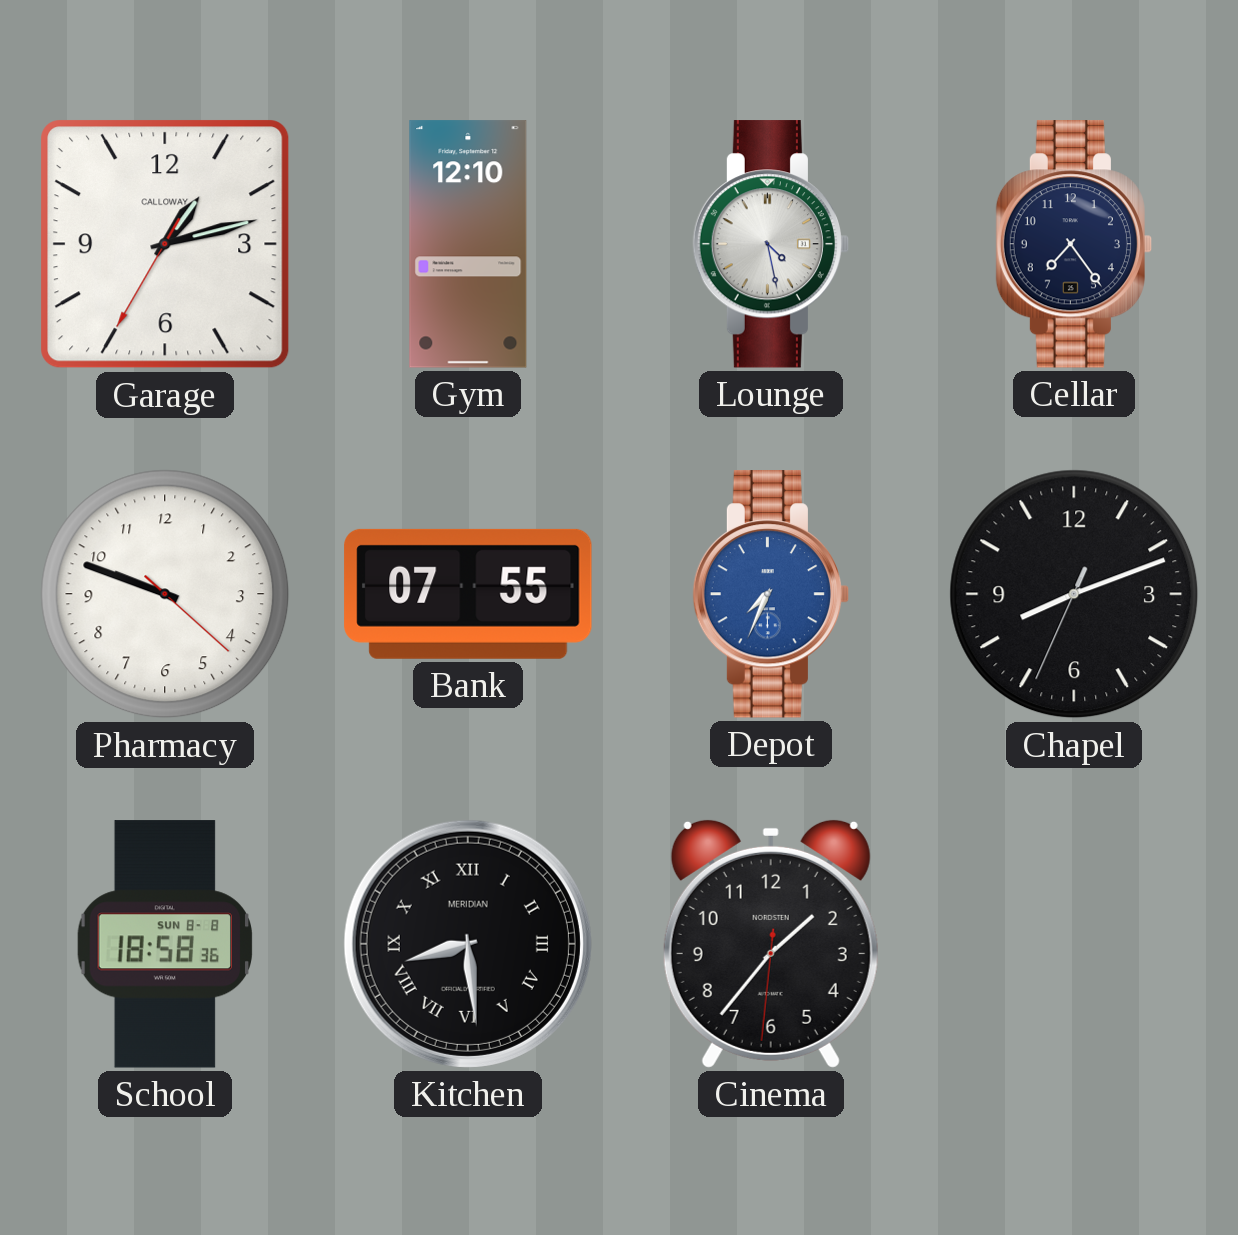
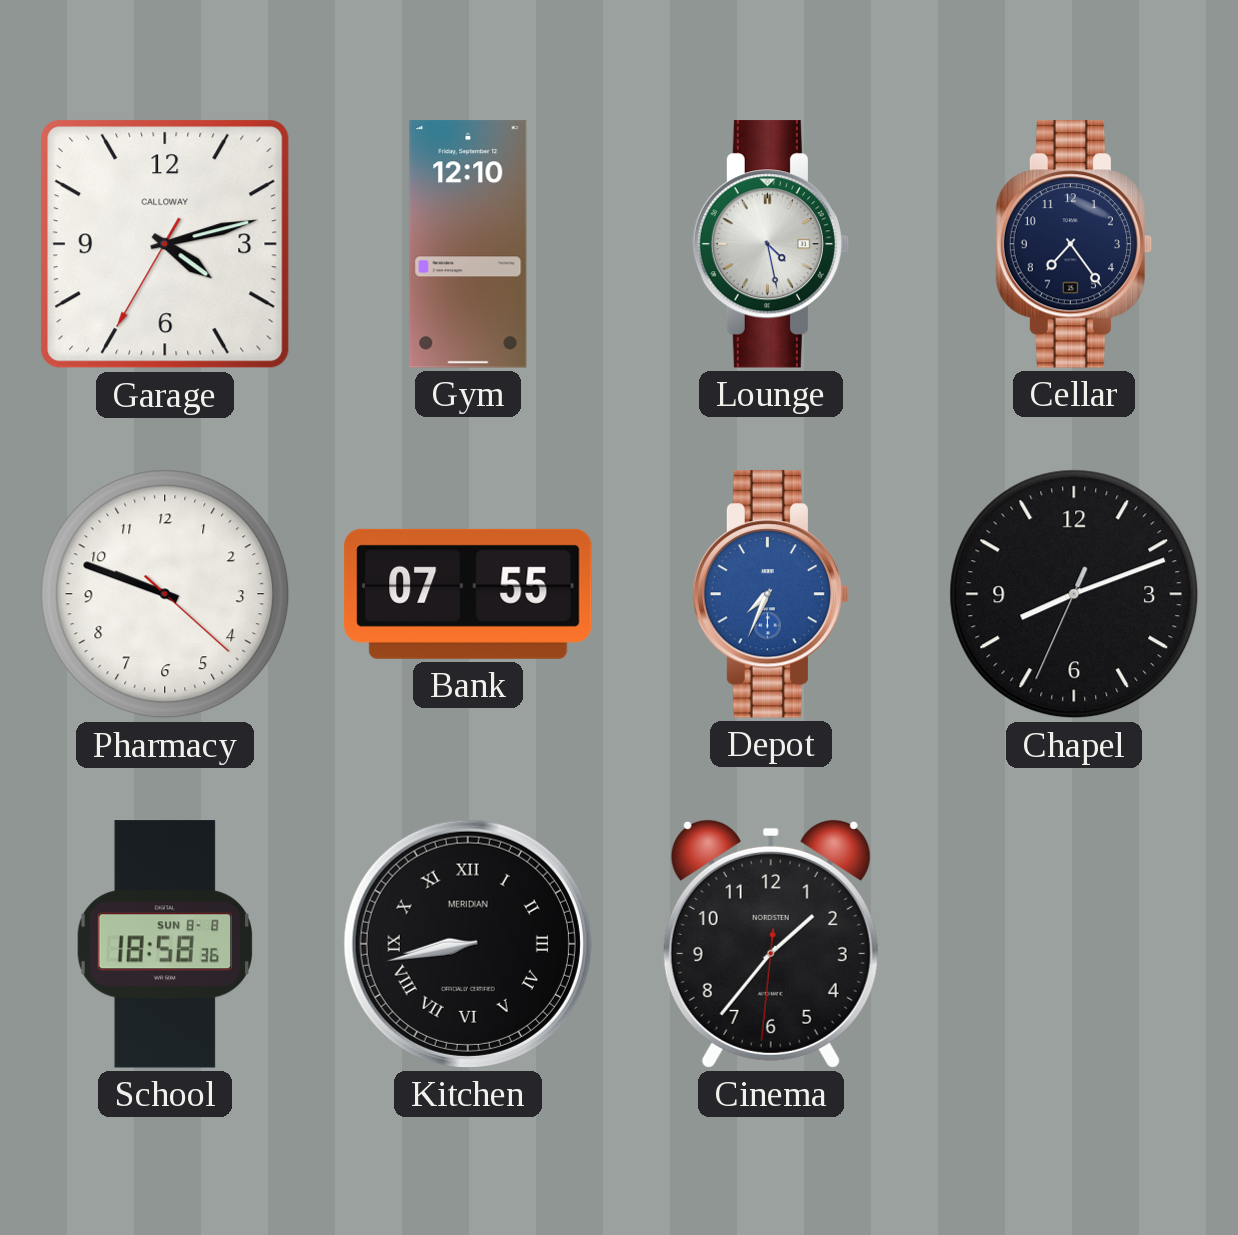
Garage: 1:12 -> 4:12 (165, 244)
Kitchen: 8:29 -> 8:43 (468, 944)
